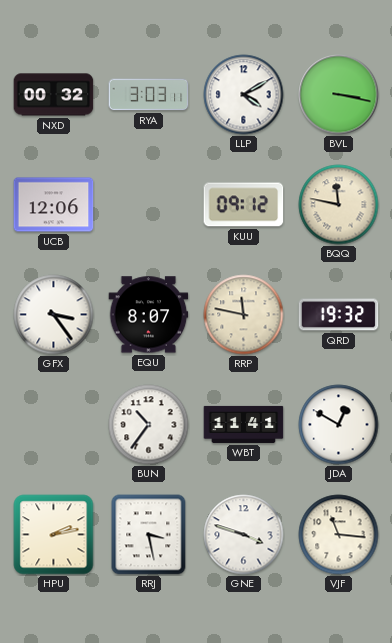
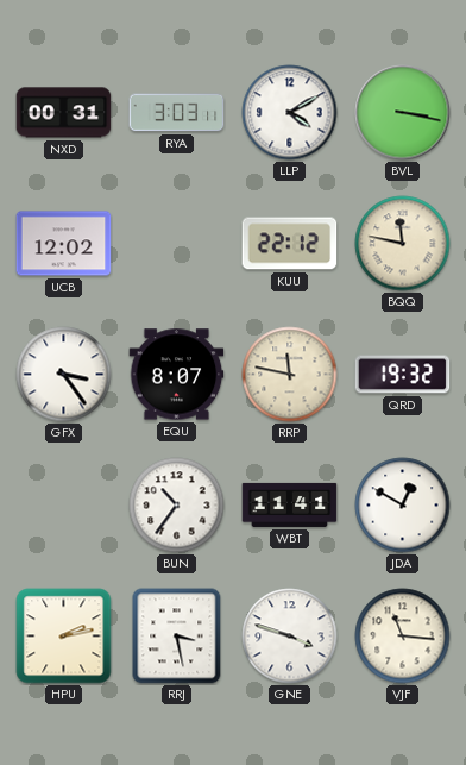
NXD: 00:32 -> 00:31 (64, 113)
UCB: 12:06 -> 12:02 (64, 244)
KUU: 09:12 -> 22:12 (290, 244)
